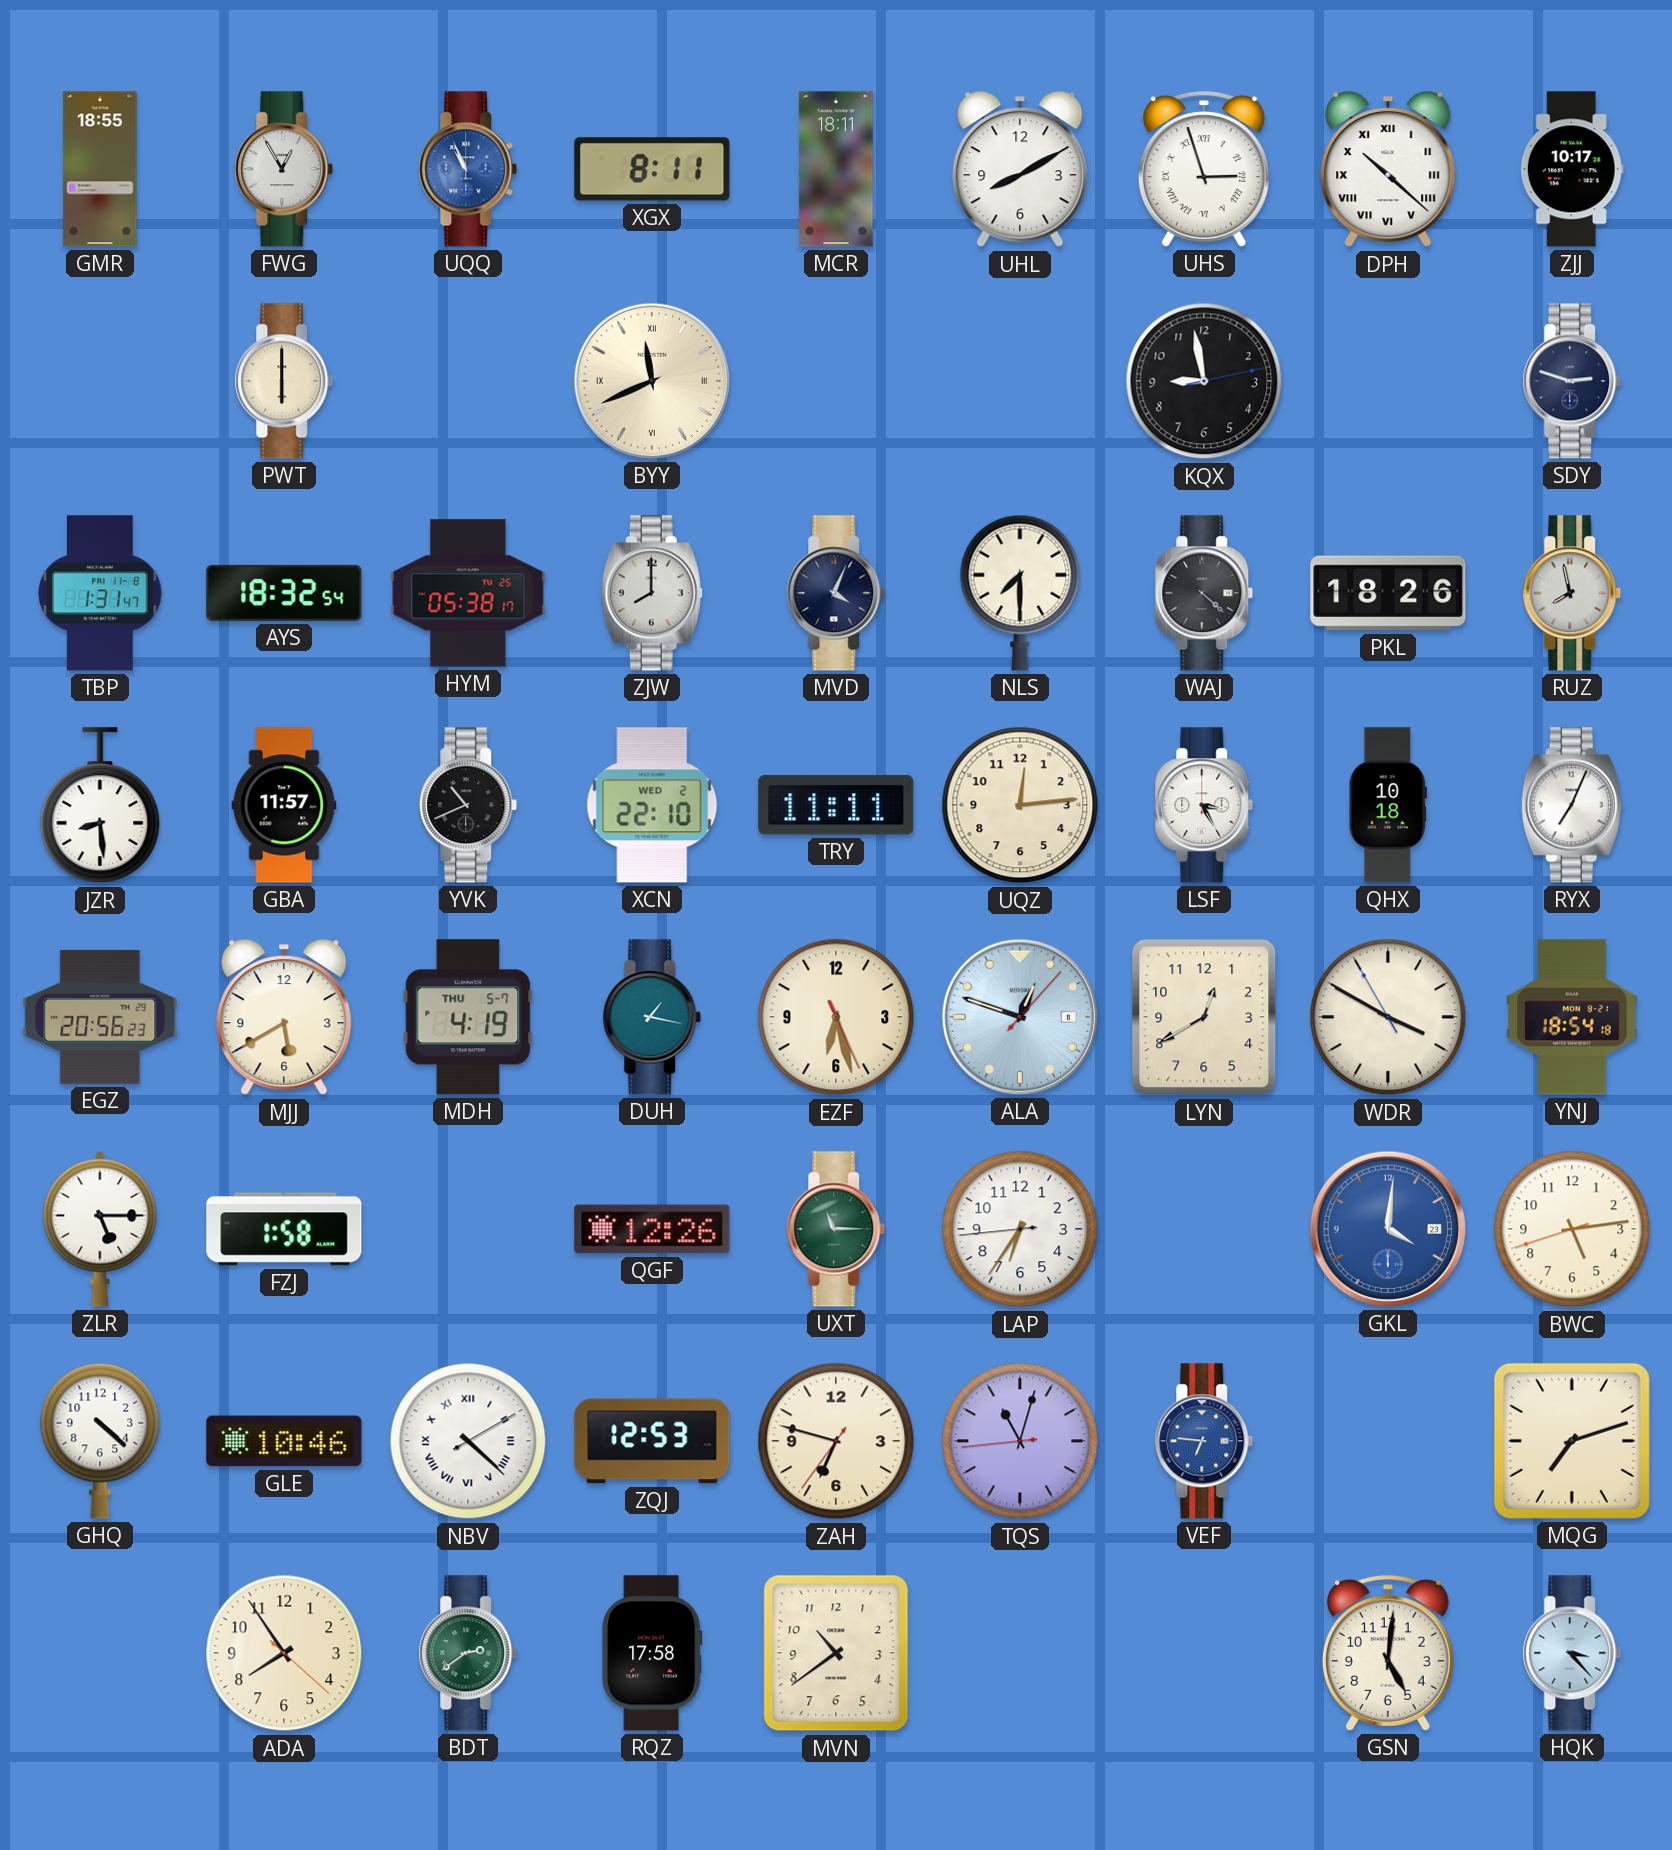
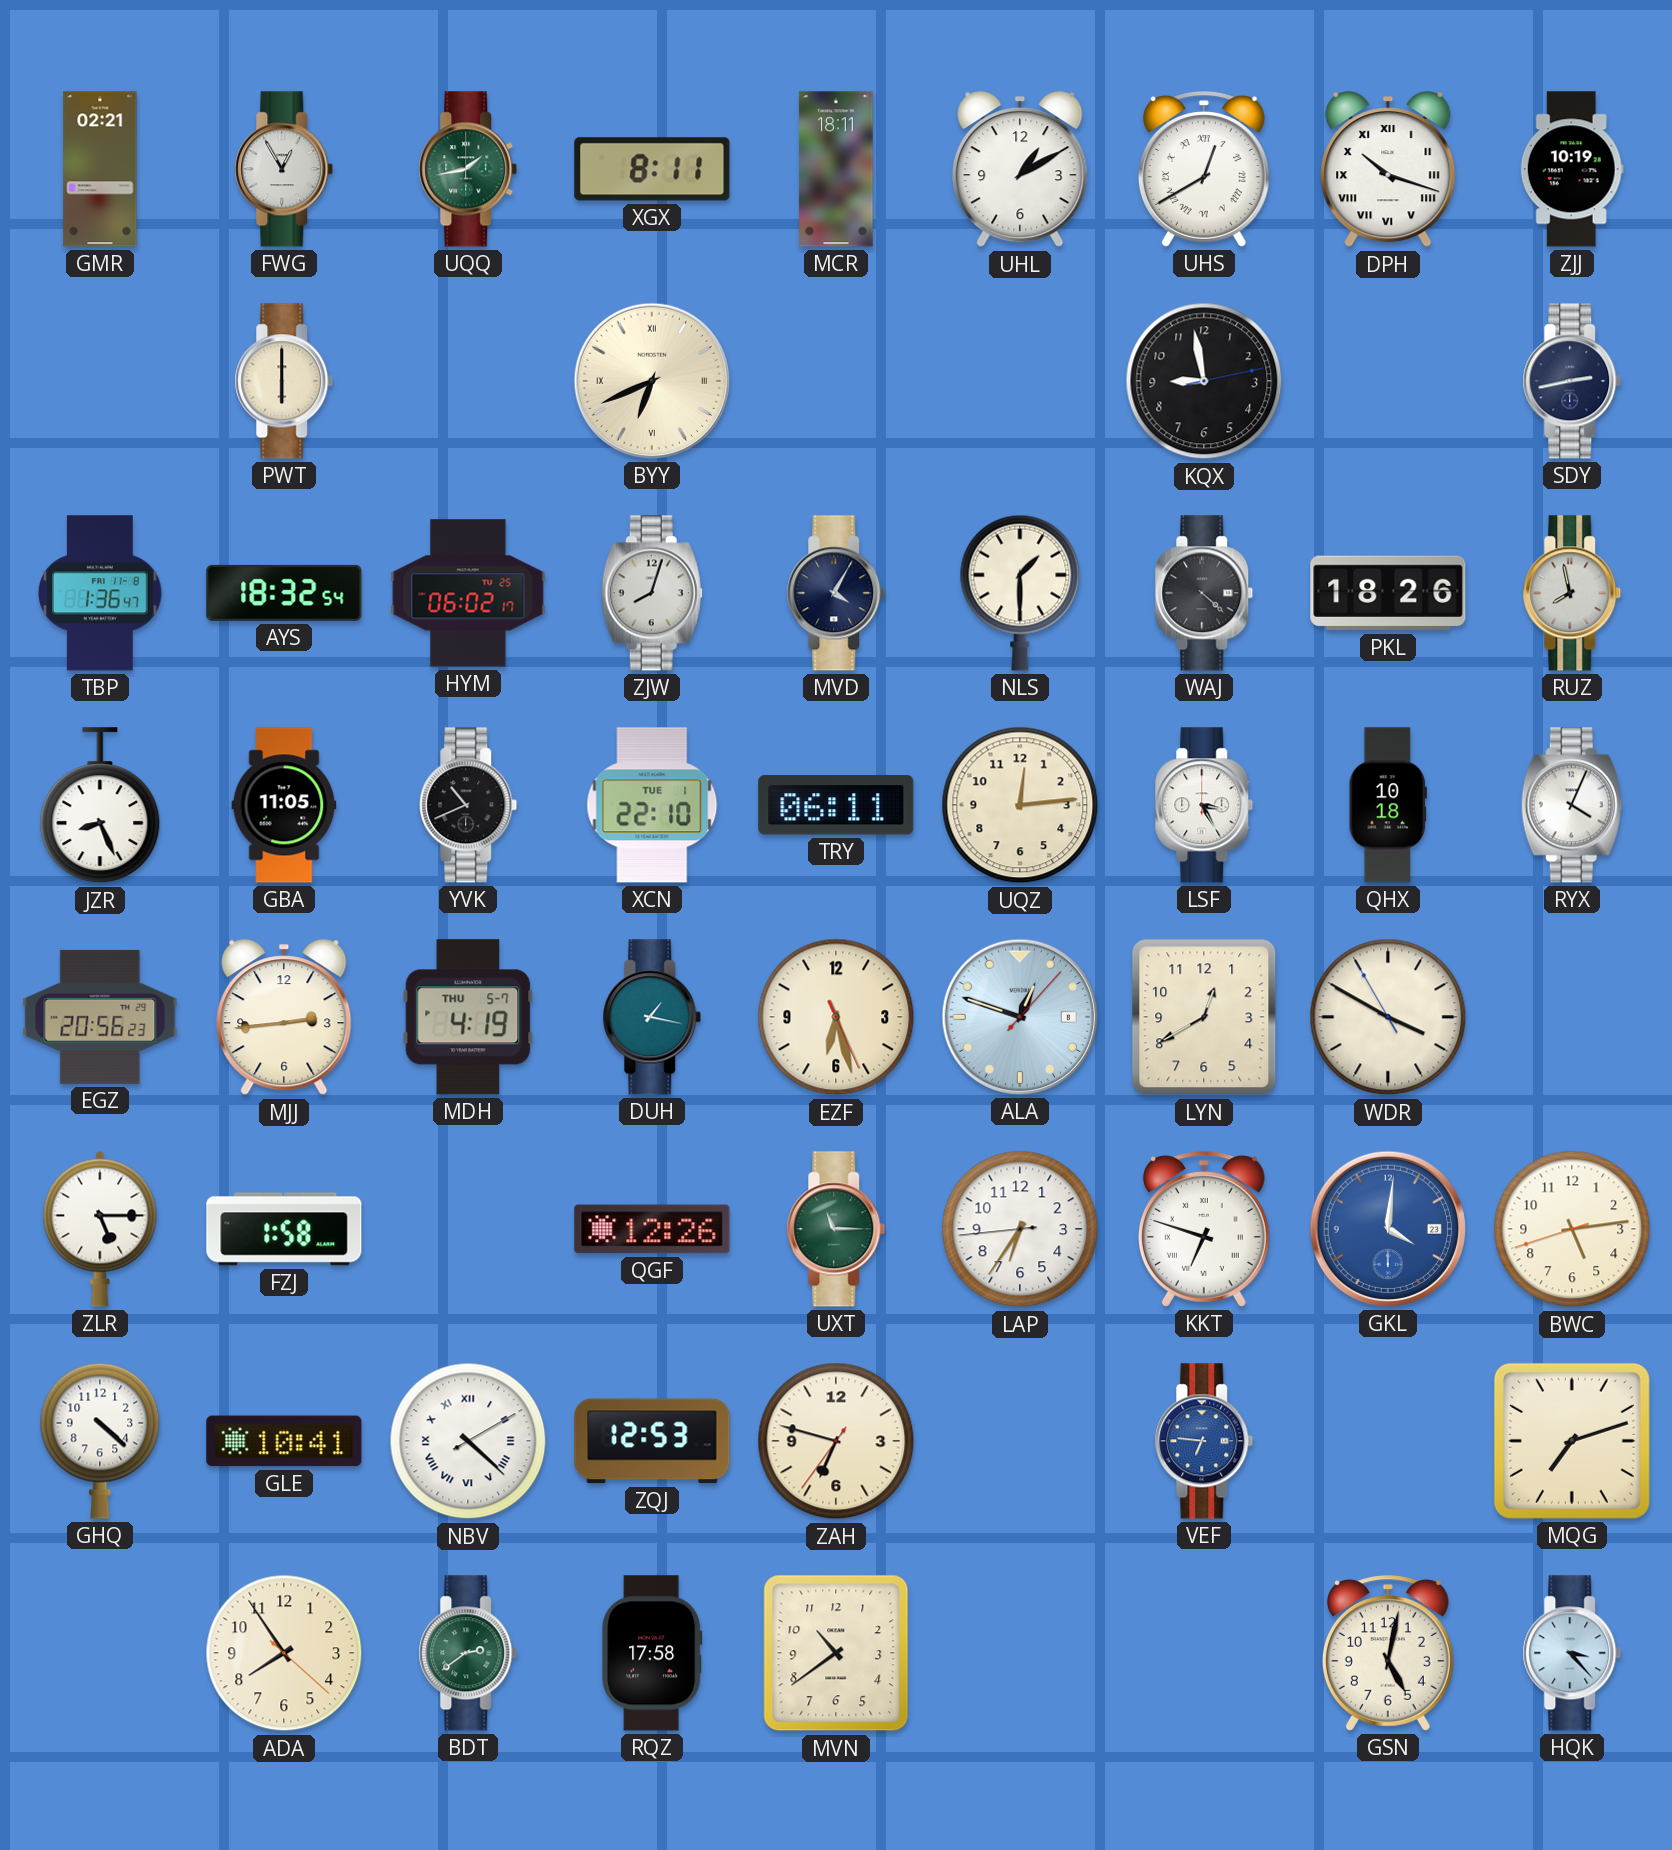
GMR: 18:55 -> 02:21 (100, 169)
UQQ: 10:56 -> 1:43 (468, 169)
UQQ dial: blue -> green (468, 169)
UHL: 8:10 -> 1:10 (1020, 170)
UHS: 2:57 -> 12:40 (1204, 169)
DPH: 10:22 -> 10:18 (1388, 170)
ZJJ: 10:17 -> 10:19 (1572, 169)
BYY: 11:41 -> 6:41 (652, 381)
SDY: 2:48 -> 2:43 (1572, 381)
TBP: 1:31 -> 1:36 (101, 593)
HYM: 05:38 -> 06:02 (468, 593)
ZJW: 8:00 -> 8:03 (652, 593)
MVD: 4:04 -> 4:05 (836, 593)
NLS: 7:30 -> 1:30 (1020, 593)
JZR: 8:29 -> 8:26 (100, 806)
GBA: 11:57 -> 11:05 (284, 805)
XCN date: WED 2 -> TUE 1 (652, 805)
TRY: 11:11 -> 06:11 (836, 805)
RYX: 7:04 -> 4:04 (1572, 805)
MJJ: 5:40 -> 2:44 (284, 1018)
YNJ: 18:54 -> none (1572, 1017)
KKT: none -> 6:48 (1204, 1229)
GLE: 10:46 -> 10:41 (284, 1441)
TQS: 11:02 -> none (1020, 1441)
GSN: 5:01 -> 5:02 (1388, 1653)
